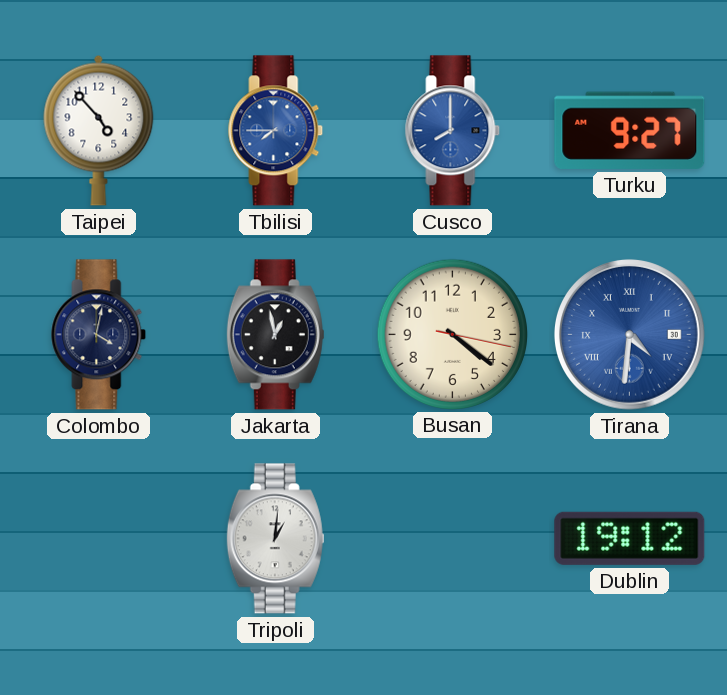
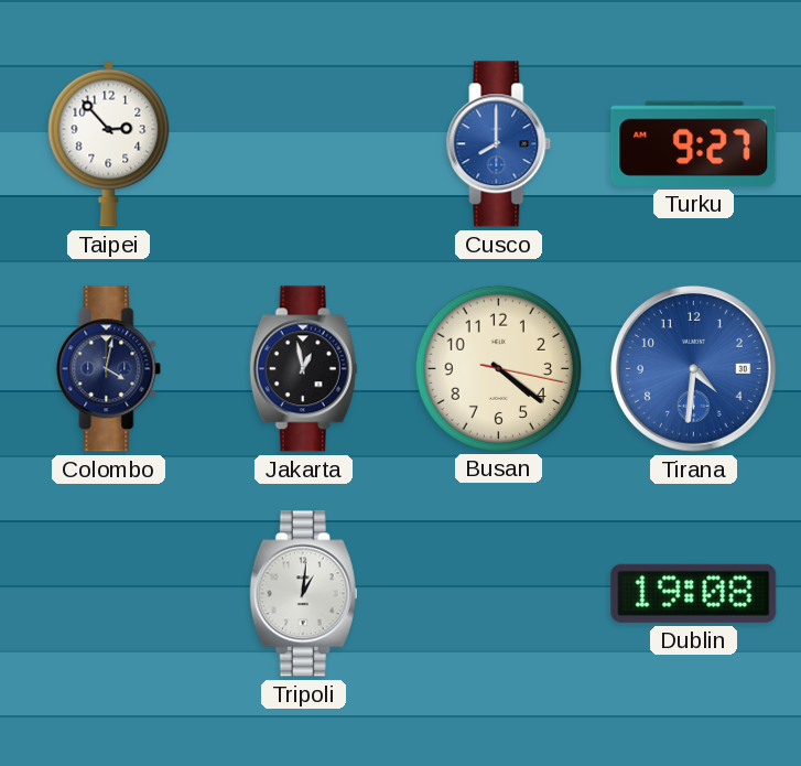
Taipei: 4:53 -> 2:53 (109, 143)
Tbilisi: 7:45 -> none (276, 131)
Tirana numerals: Roman -> Arabic (693, 368)
Dublin: 19:12 -> 19:08 (694, 593)
